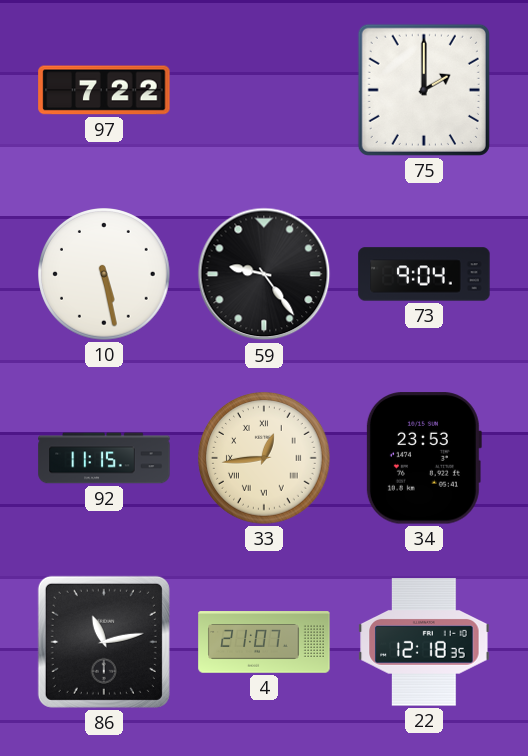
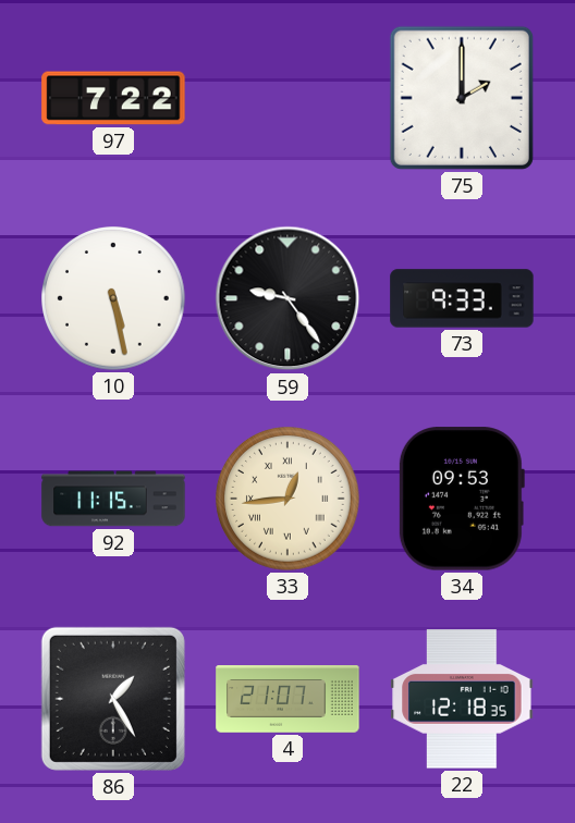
73: 9:04 -> 9:33 (462, 298)
34: 23:53 -> 09:53 (461, 499)
86: 11:13 -> 1:25 (113, 699)
